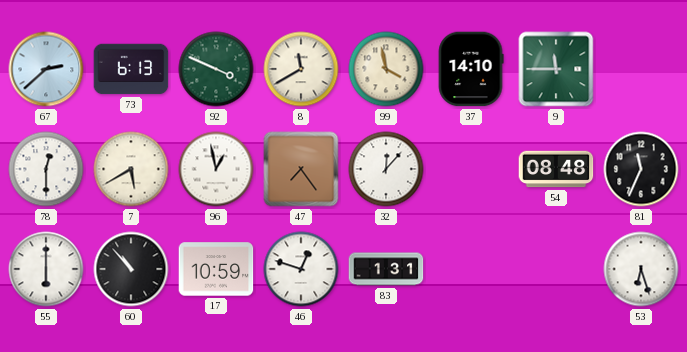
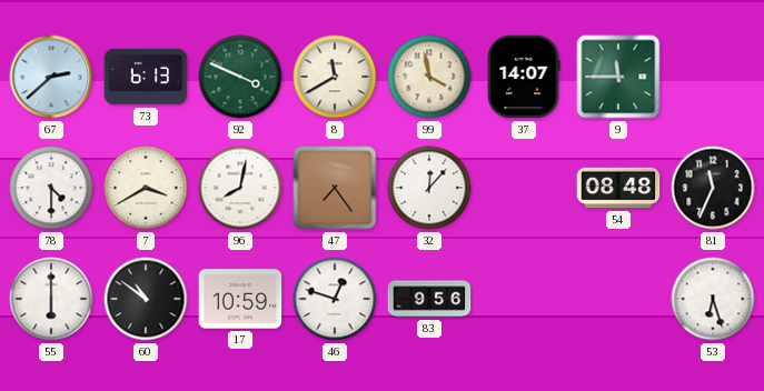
37: 14:10 -> 14:07 (524, 77)
78: 12:30 -> 4:30 (51, 188)
7: 5:40 -> 3:40 (146, 188)
96: 12:58 -> 8:02 (240, 188)
60: 10:53 -> 10:51 (146, 299)
83: 1:31 -> 9:56 (429, 299)
